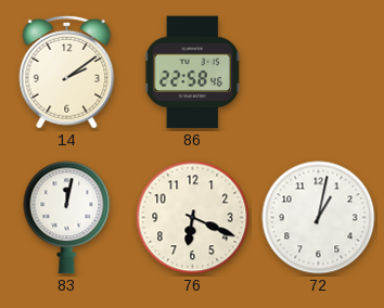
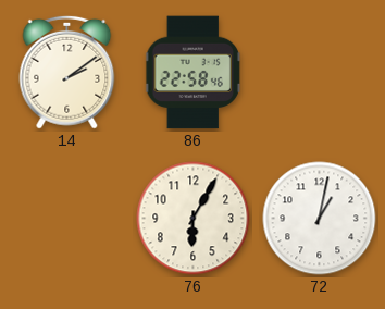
83: 12:02 -> none (67, 218)
76: 6:19 -> 6:05 (194, 219)
